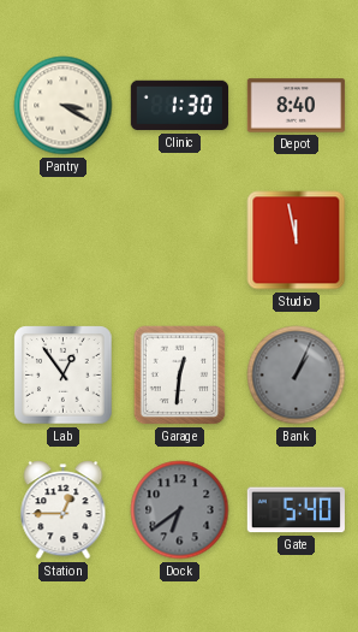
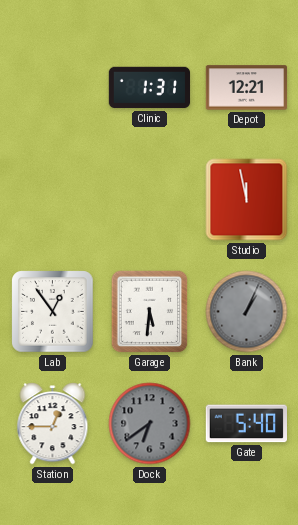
Pantry: 3:20 -> none (64, 106)
Clinic: 1:30 -> 1:31 (150, 88)
Depot: 8:40 -> 12:21 (247, 88)
Garage: 12:31 -> 5:31 (150, 312)
